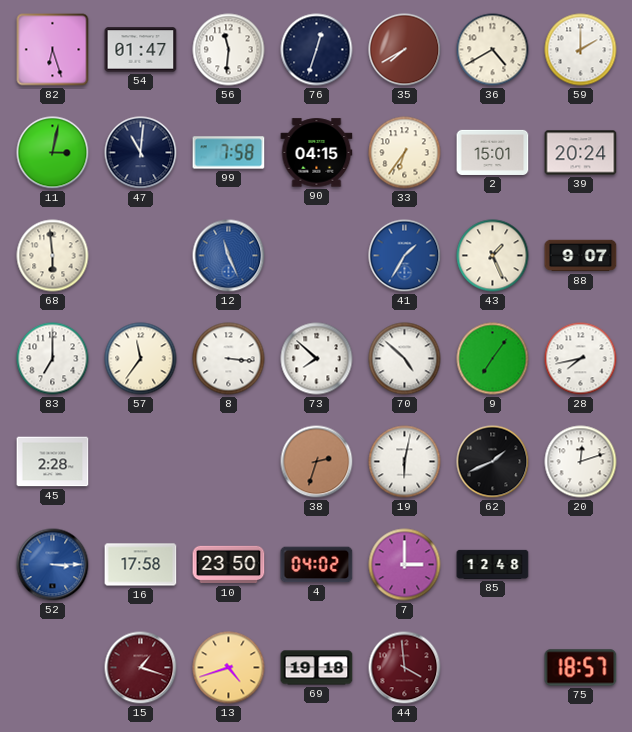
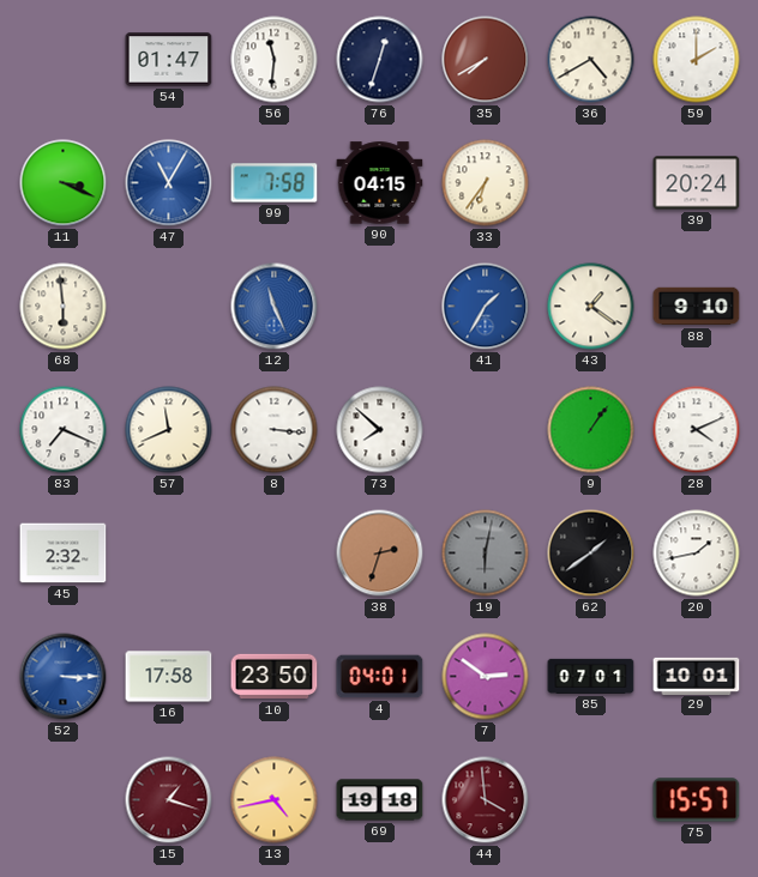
82: 6:27 -> none (53, 50)
11: 3:02 -> 3:19 (64, 183)
47: 11:01 -> 11:05 (169, 183)
47 dial: navy -> blue (169, 183)
2: 15:01 -> none (493, 152)
43: 1:26 -> 1:21 (591, 307)
88: 9:07 -> 9:10 (697, 307)
83: 7:00 -> 7:19 (64, 430)
57: 11:36 -> 11:41 (169, 430)
70: 4:52 -> none (405, 359)
9: 7:06 -> 1:06 (591, 430)
28: 7:43 -> 4:11 (697, 430)
45: 2:28 -> 2:32 (64, 554)
19 dial: white -> grey (486, 554)
62: 1:41 -> 1:39 (591, 554)
20: 12:12 -> 1:43 (697, 554)
4: 04:02 -> 04:01 (380, 677)
7: 3:00 -> 2:51 (486, 677)
85: 12:48 -> 07:01 (591, 676)
29: none -> 10:01 (697, 676)
13: 4:42 -> 4:43 (275, 800)
75: 18:57 -> 15:57 (697, 800)
